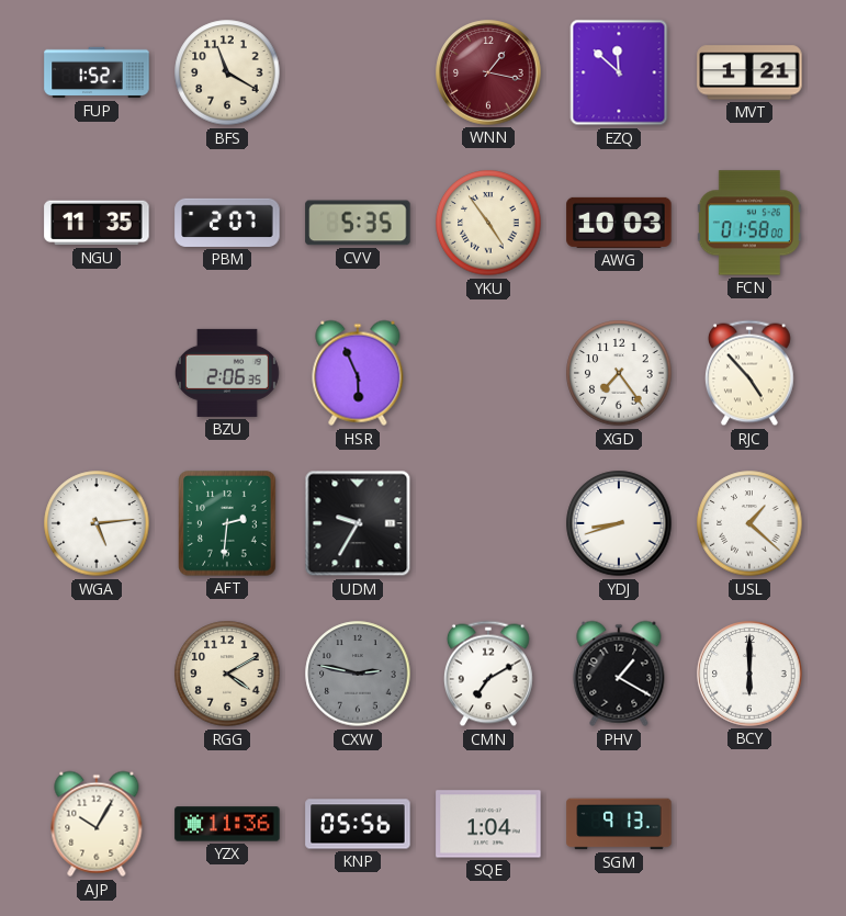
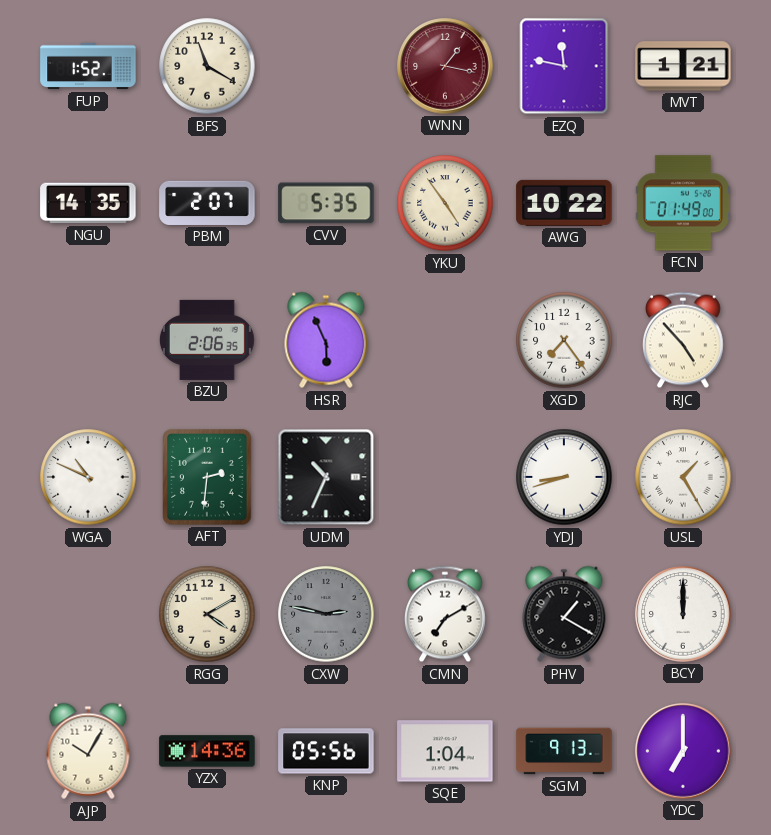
EZQ: 11:52 -> 11:47 (564, 66)
NGU: 11:35 -> 14:35 (88, 203)
AWG: 10:03 -> 10:22 (564, 203)
FCN: 01:58 -> 01:49 (683, 203)
WGA: 5:14 -> 10:49 (88, 477)
UDM: 9:35 -> 10:34 (326, 477)
USL: 1:22 -> 1:25 (683, 477)
BCY: 6:00 -> 12:00 (683, 614)
YZX: 11:36 -> 14:36 (207, 751)
YDC: none -> 7:00 (683, 751)
